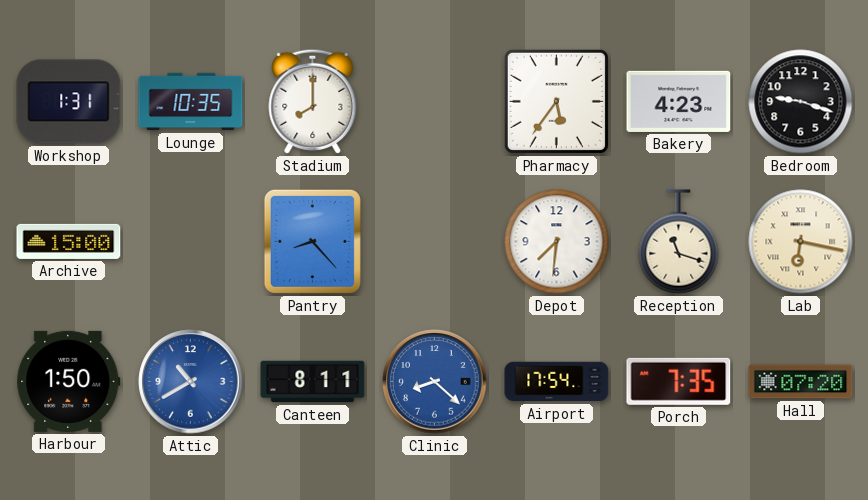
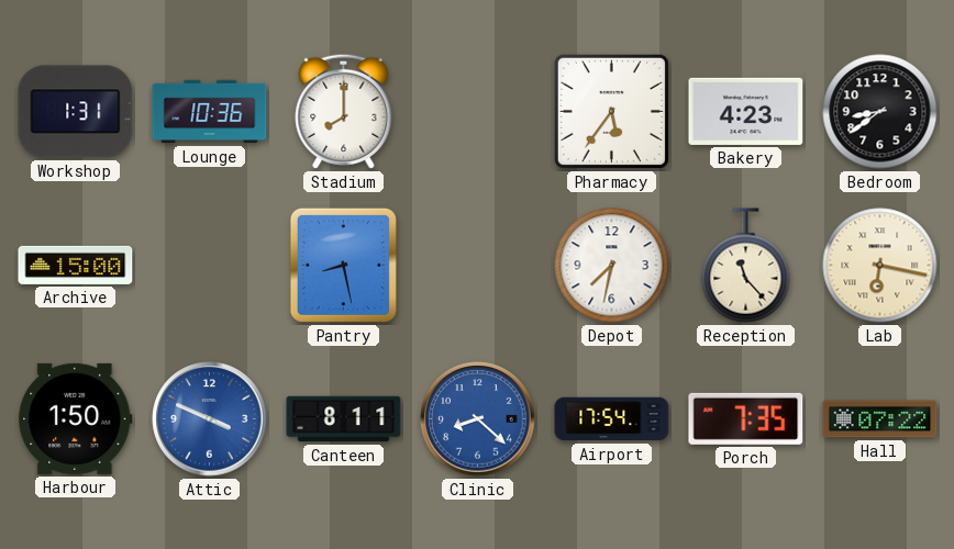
Lounge: 10:35 -> 10:36 (210, 112)
Bedroom: 9:18 -> 8:39 (880, 112)
Pantry: 8:23 -> 8:28 (343, 265)
Depot: 7:31 -> 7:32 (612, 266)
Reception: 11:18 -> 11:23 (746, 266)
Attic: 10:40 -> 3:49 (210, 419)
Hall: 07:20 -> 07:22 (880, 419)
